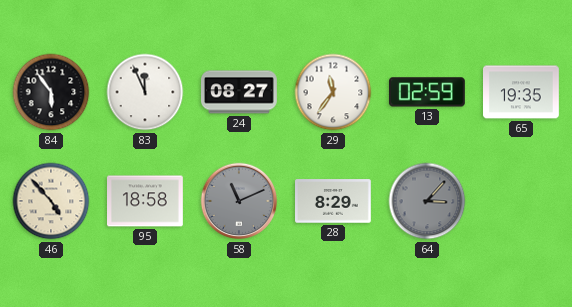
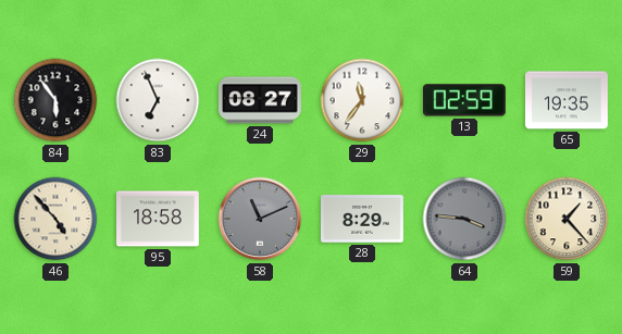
83: 11:56 -> 6:56 (158, 100)
64: 3:07 -> 3:46 (464, 219)
59: none -> 1:23 (567, 219)
